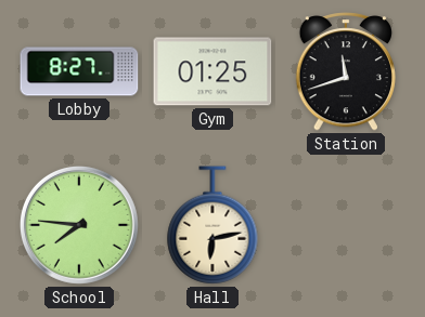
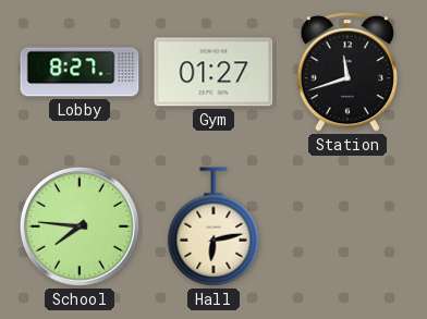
Gym: 01:25 -> 01:27 (213, 72)
